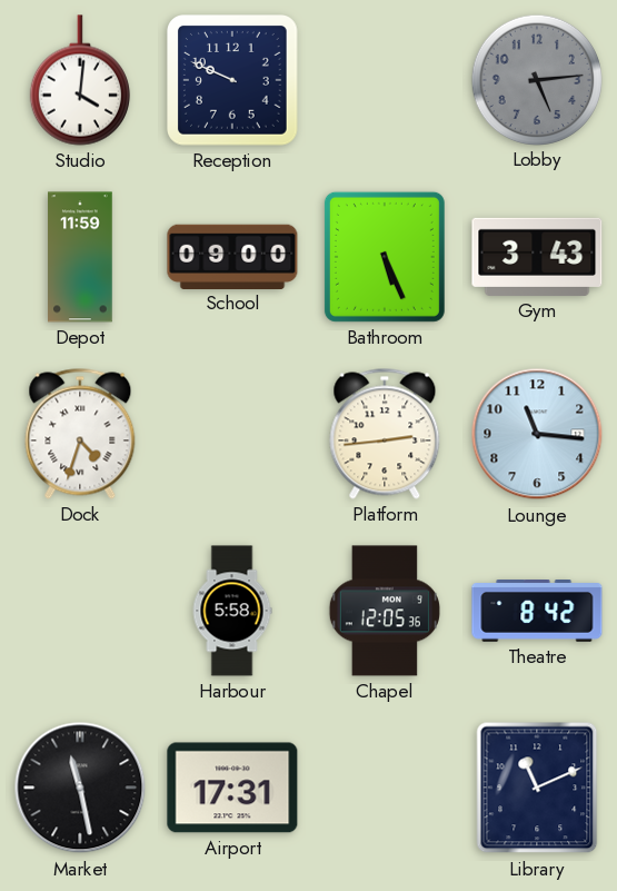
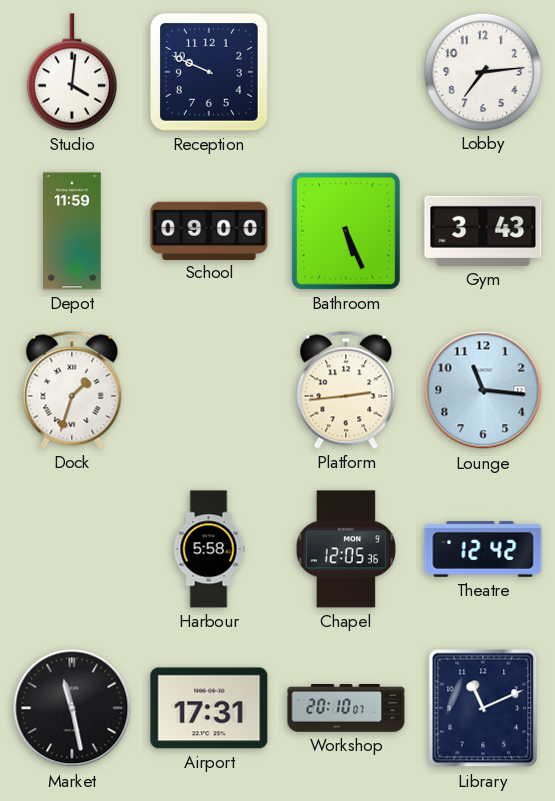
Lobby: 5:14 -> 7:14 (482, 71)
Lobby dial: grey -> white (482, 71)
Dock: 4:33 -> 1:33 (72, 390)
Theatre: 8:42 -> 12:42 (483, 550)
Workshop: none -> 20:10 (346, 708)
